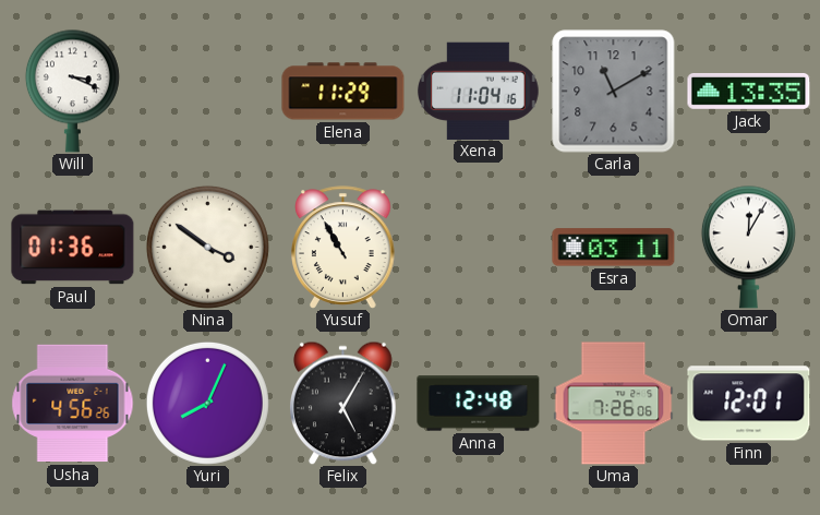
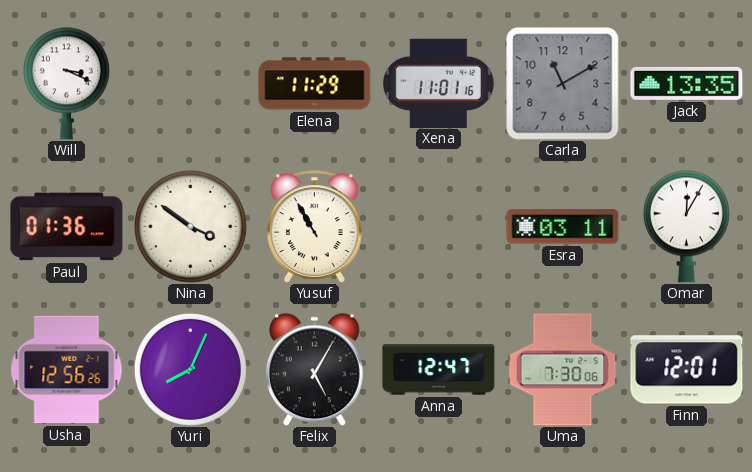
Xena: 11:04 -> 11:01 (439, 83)
Usha: 4:56 -> 12:56 (67, 370)
Anna: 12:48 -> 12:47 (439, 370)
Uma: 7:26 -> 7:30 (563, 370)
